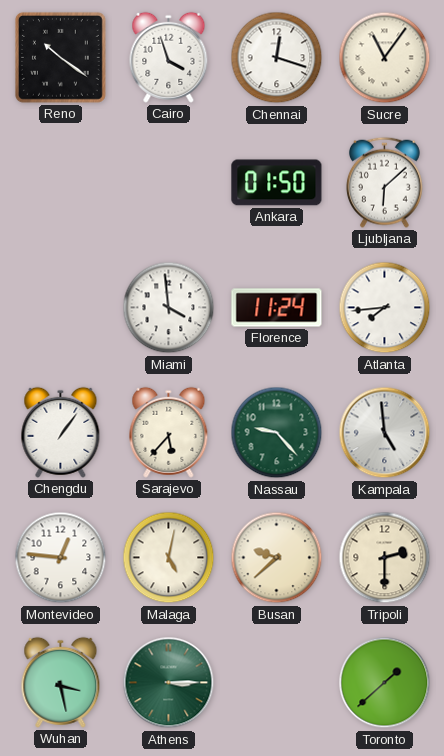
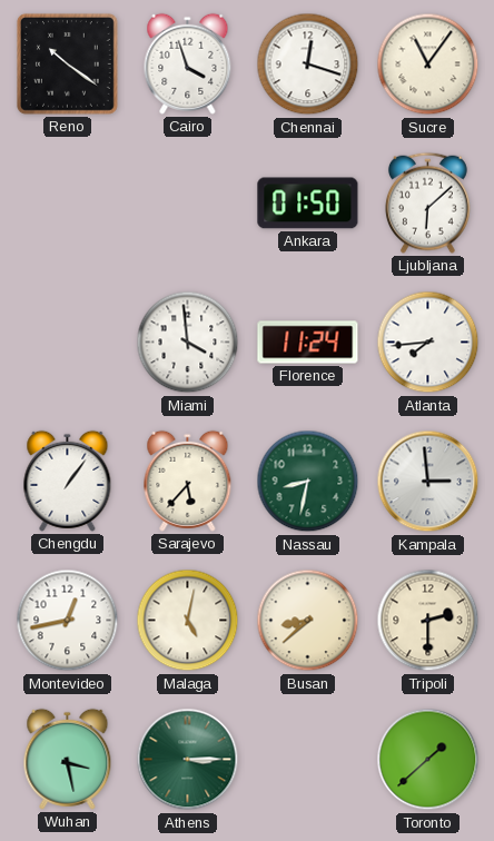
Nassau: 9:23 -> 8:32 (308, 482)
Kampala: 4:59 -> 2:59 (428, 482)
Montevideo: 12:46 -> 12:43 (68, 621)
Busan: 9:38 -> 8:38 (308, 621)
